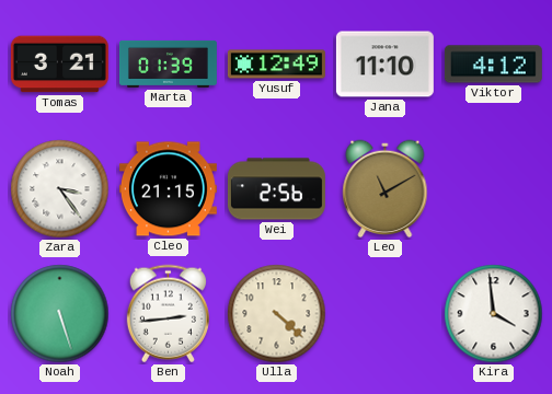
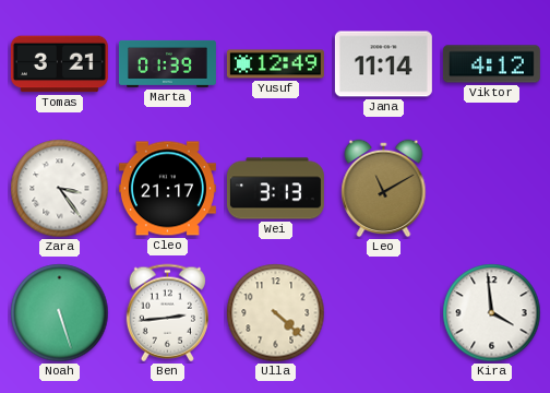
Jana: 11:10 -> 11:14 (383, 64)
Cleo: 21:15 -> 21:17 (167, 189)
Wei: 2:56 -> 3:13 (275, 189)
